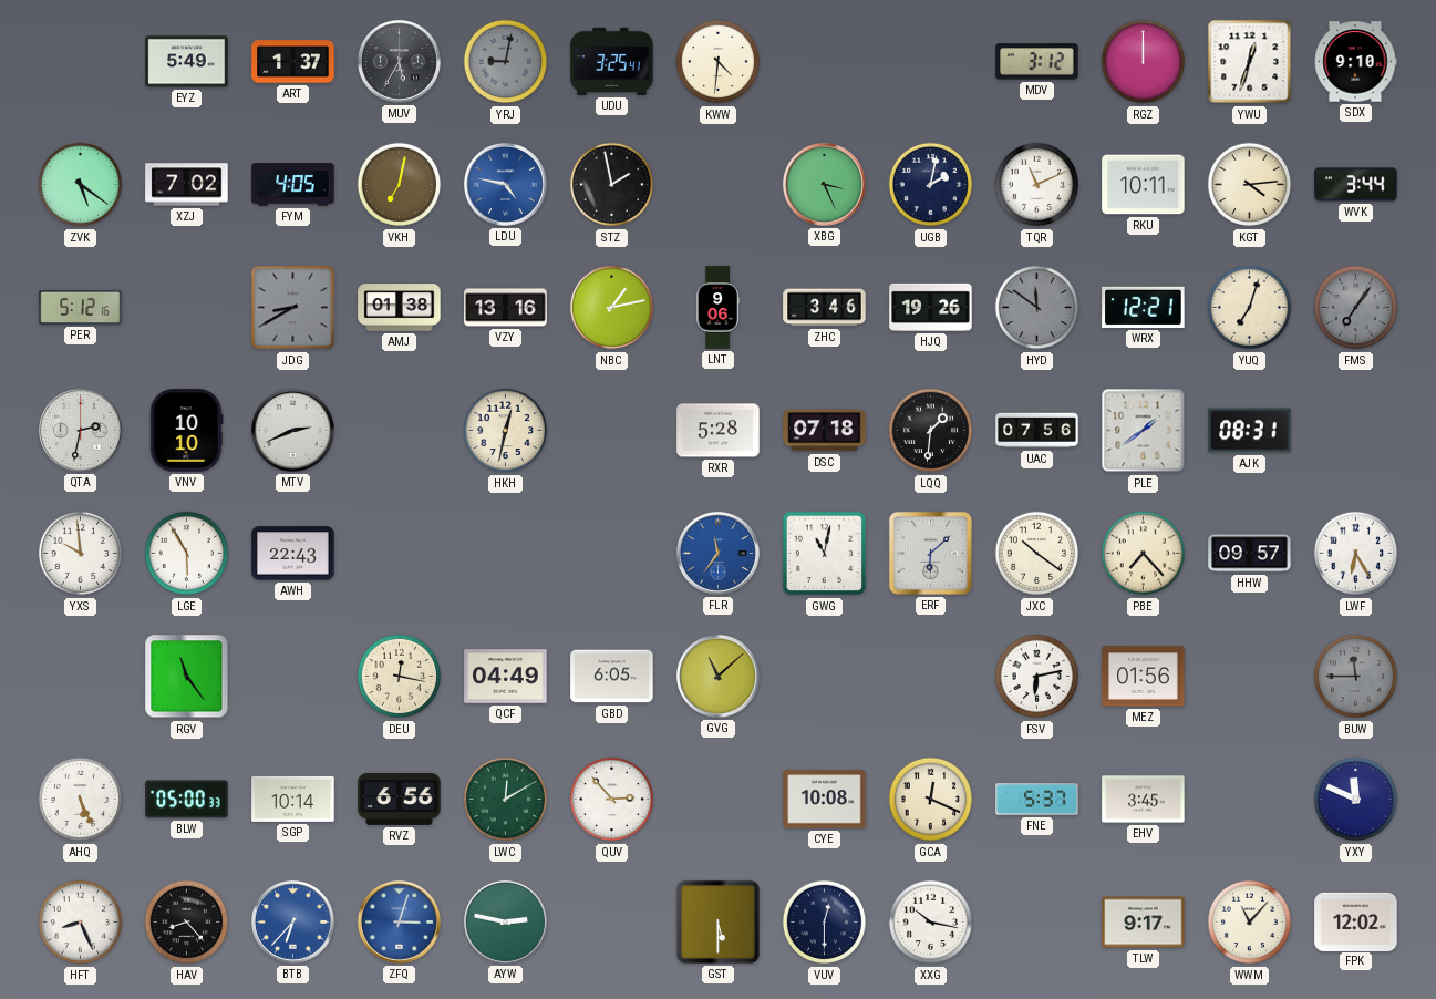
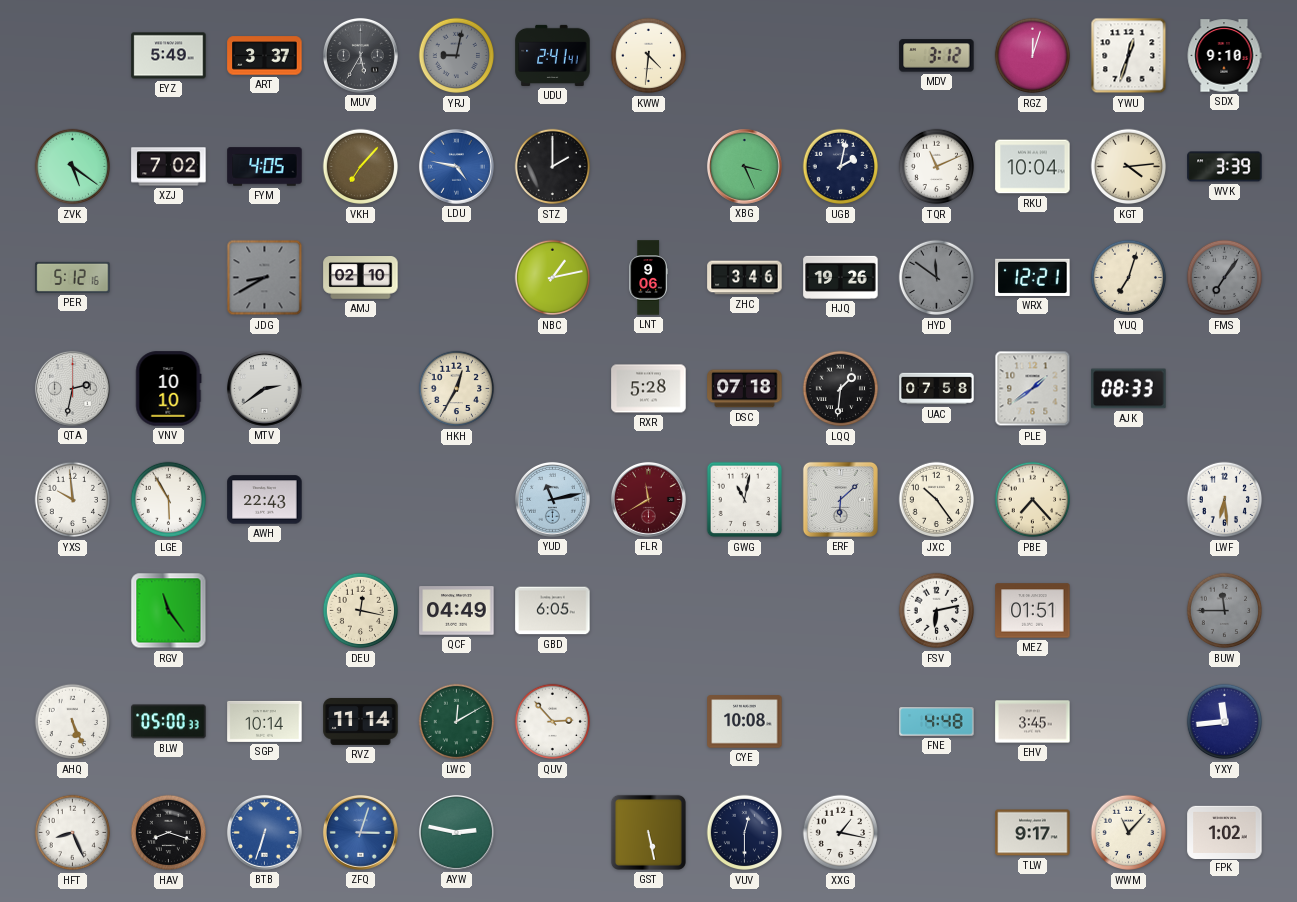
ART: 1:37 -> 3:37 (265, 56)
UDU: 3:25 -> 2:41 (553, 55)
RGZ: 12:00 -> 12:03 (1033, 56)
VKH: 7:02 -> 7:07 (361, 167)
STZ: 1:58 -> 2:00 (553, 167)
RKU: 10:11 -> 10:04 (1033, 167)
WVK: 3:44 -> 3:39 (1225, 167)
AMJ: 01:38 -> 02:10 (361, 278)
VZY: 13:16 -> none (506, 308)
MTV: 2:41 -> 2:39 (264, 388)
HKH: 12:32 -> 12:35 (457, 389)
UAC: 07:56 -> 07:58 (937, 389)
AJK: 08:31 -> 08:33 (1129, 389)
YUD: none -> 11:13 (552, 499)
FLR: 11:36 -> 11:40 (648, 499)
FLR dial: blue -> burgundy (648, 499)
JXC: 10:21 -> 10:24 (937, 500)
HHW: 09:57 -> none (1250, 554)
LWF: 6:25 -> 6:29 (1225, 500)
GVG: 11:08 -> none (717, 676)
MEZ: 01:56 -> 01:51 (1033, 611)
RVZ: 6:56 -> 11:14 (361, 721)
GCA: 12:19 -> none (931, 800)
FNE: 5:37 -> 4:48 (937, 722)
YXY: 11:49 -> 11:44 (1225, 722)
HAV: 8:23 -> 8:18 (169, 833)
BTB: 6:37 -> 6:33 (264, 832)
GST: 5:30 -> 5:28 (648, 832)
XXG: 10:17 -> 1:17 (841, 833)
FPK: 12:02 -> 1:02 (1225, 832)
